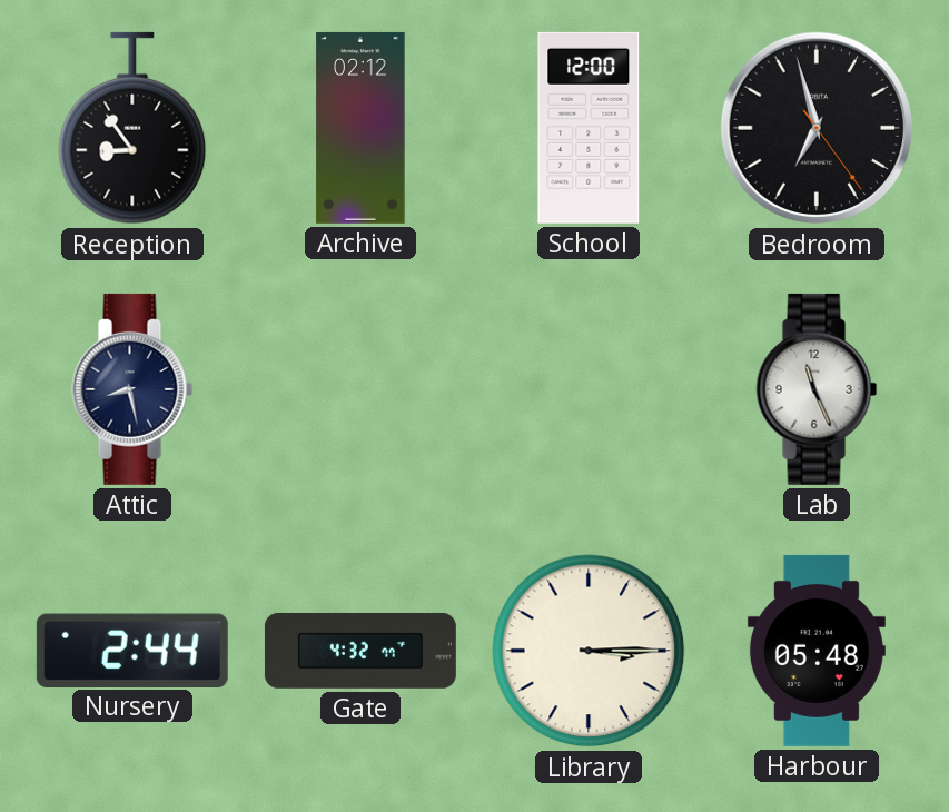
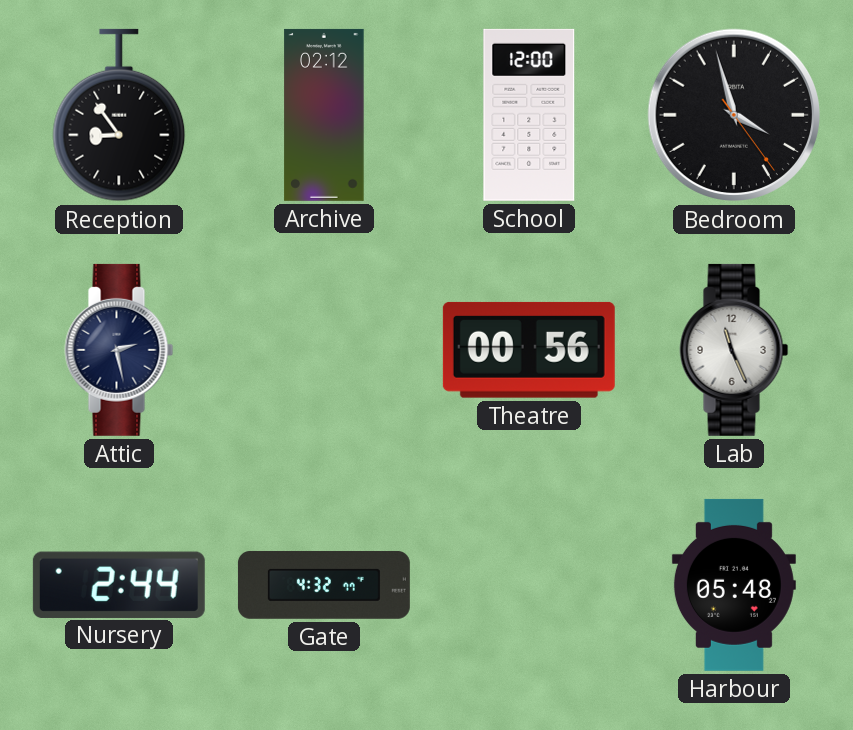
Bedroom: 6:57 -> 3:57 (734, 115)
Attic: 8:28 -> 2:28 (119, 350)
Theatre: none -> 00:56 (529, 350)
Library: 3:15 -> none (589, 651)
